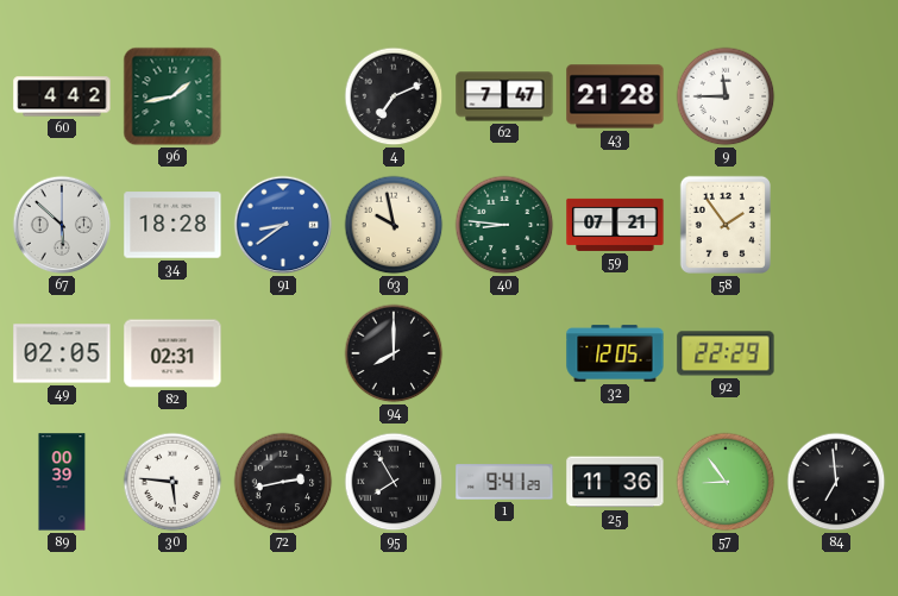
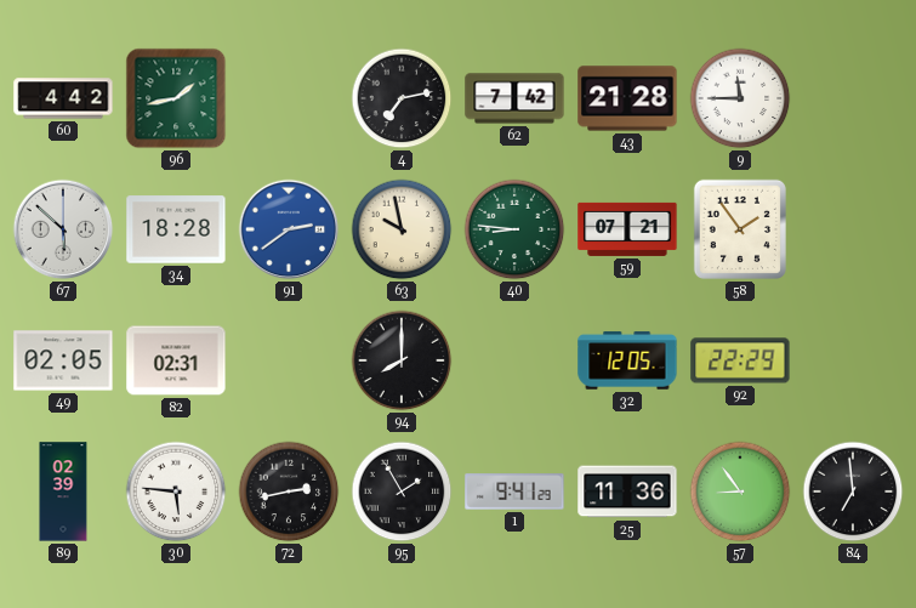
4: 7:11 -> 7:13 (402, 98)
62: 7:47 -> 7:42 (514, 98)
91: 8:39 -> 2:39 (289, 229)
89: 00:39 -> 02:39 (63, 491)
95: 7:55 -> 1:55 (402, 491)
